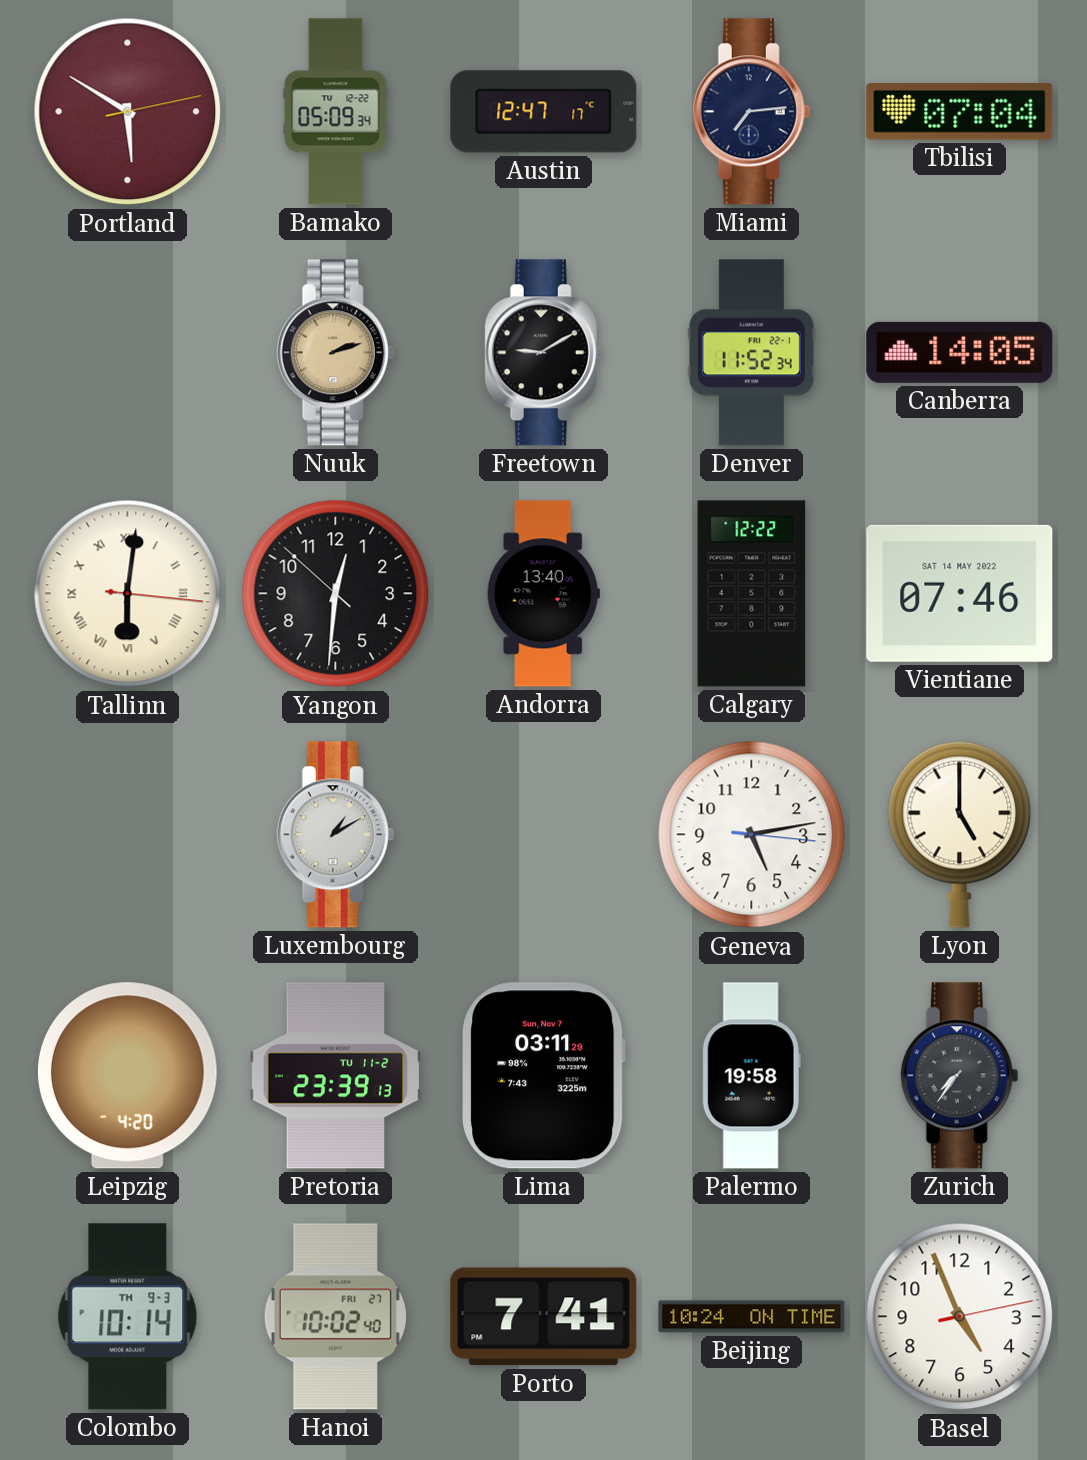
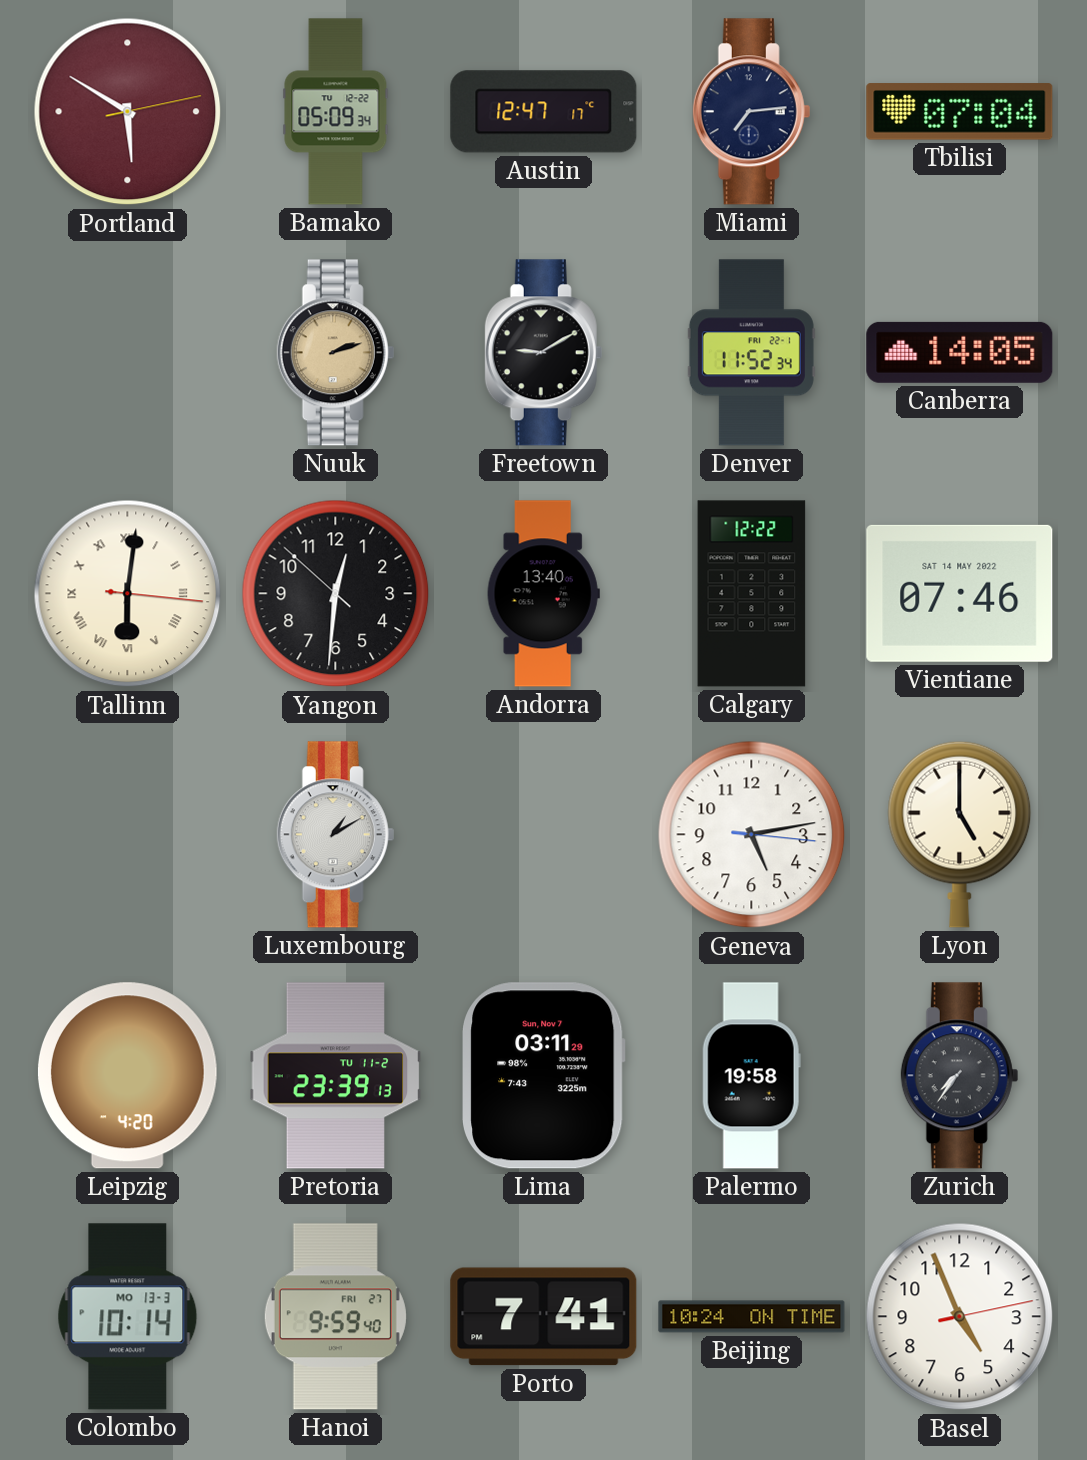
Colombo date: TH 9-3 -> MO 13-3 (128, 1317)
Hanoi: 10:02 -> 9:59 (335, 1317)
